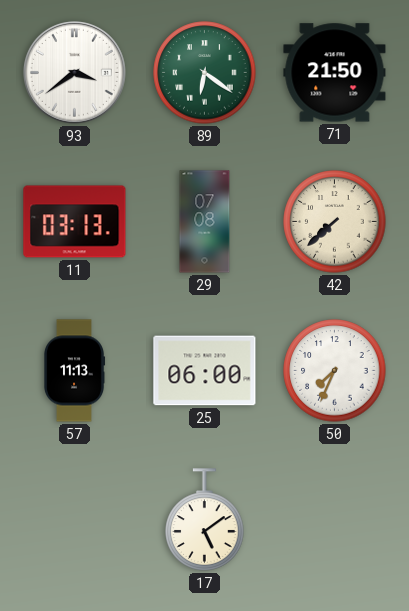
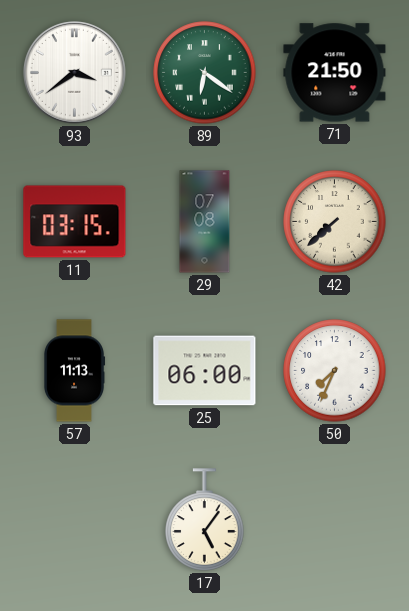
11: 03:13 -> 03:15 (75, 222)
17: 5:09 -> 5:06 (205, 520)
